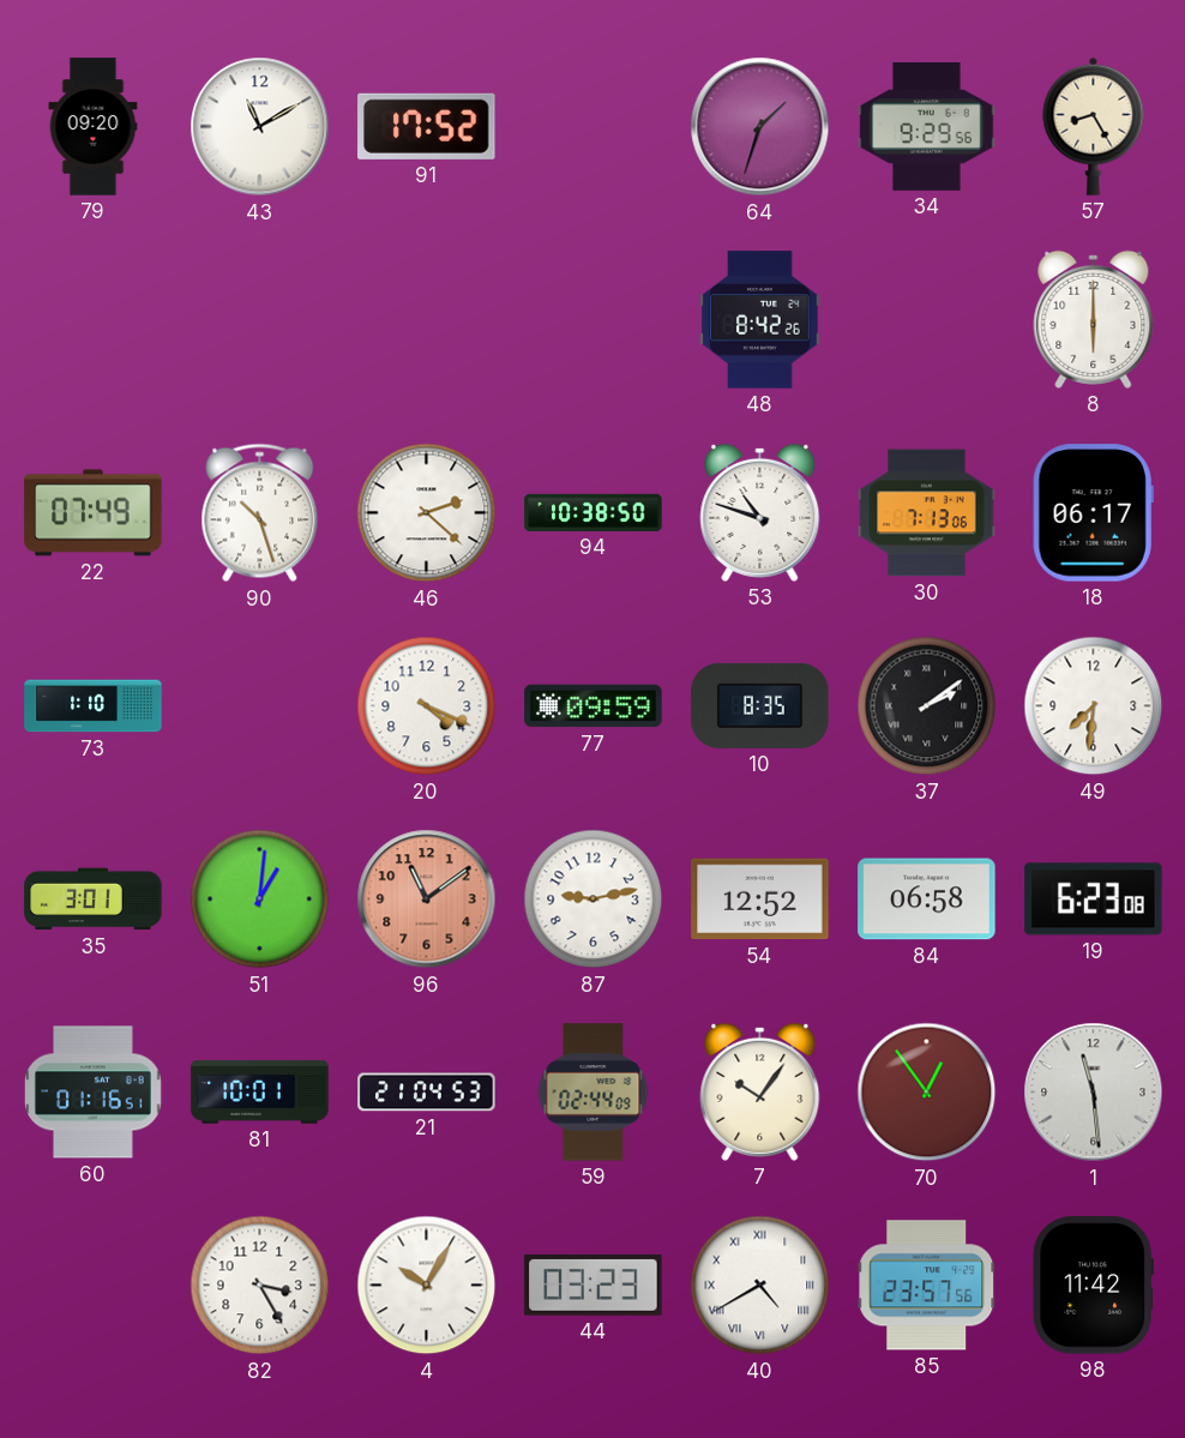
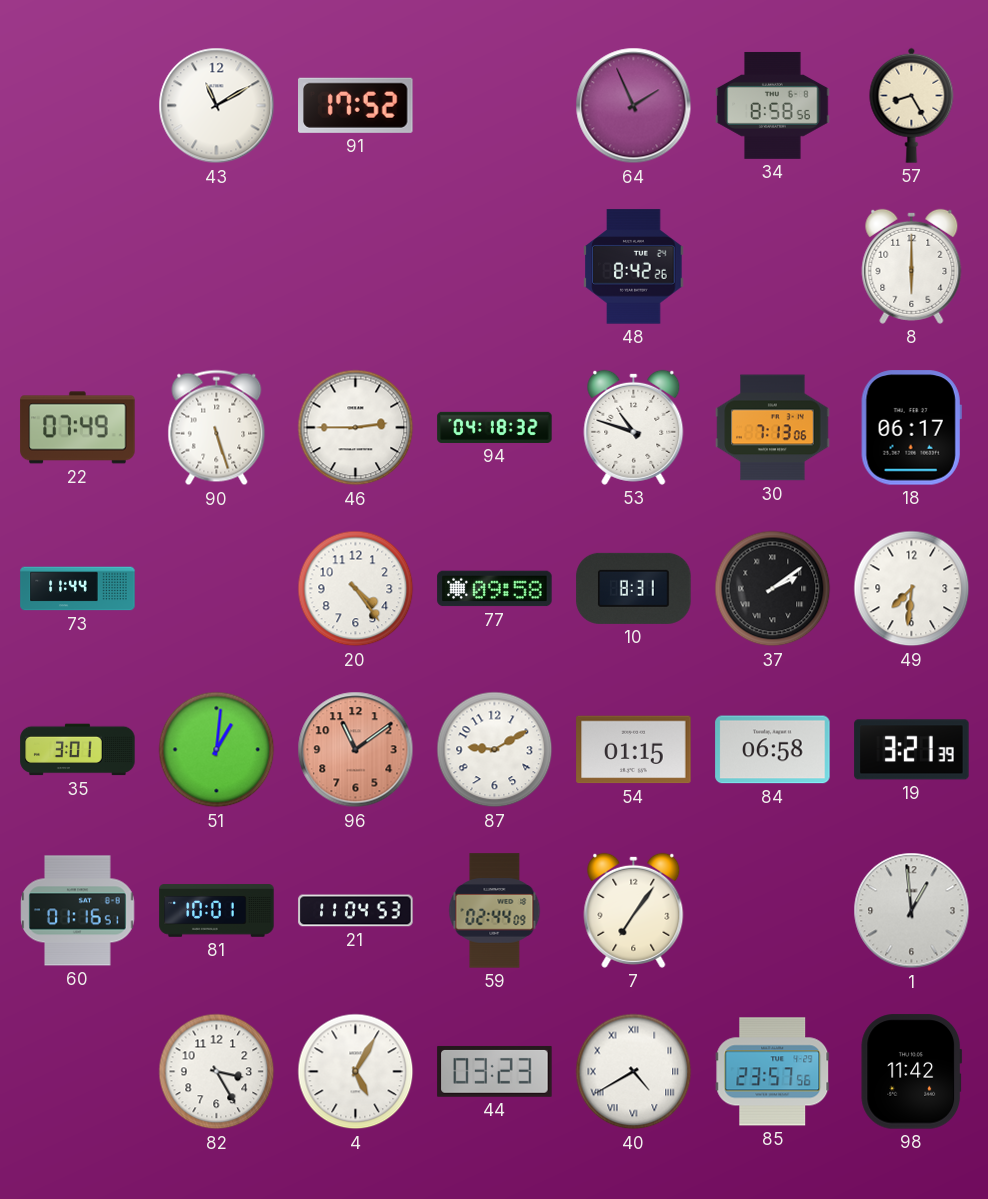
79: 09:20 -> none (94, 127)
64: 1:33 -> 1:56 (634, 106)
34: 9:29 -> 8:58 (773, 105)
90: 10:27 -> 5:27 (217, 428)
46: 2:22 -> 2:45 (356, 428)
94: 10:38 -> 04:18 (495, 427)
73: 1:10 -> 11:44 (78, 589)
20: 4:19 -> 4:24 (356, 589)
77: 09:59 -> 09:58 (495, 589)
10: 8:35 -> 8:31 (634, 588)
87: 9:13 -> 9:10 (495, 750)
54: 12:52 -> 01:15 (634, 750)
19: 6:23 -> 3:21 (912, 750)
21: 21:04 -> 11:04 (356, 911)
7: 10:06 -> 7:06 (634, 910)
70: 12:54 -> none (927, 1093)
1: 11:29 -> 12:59 (912, 911)
4: 10:05 -> 5:05 (356, 1072)
